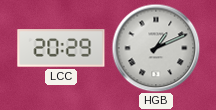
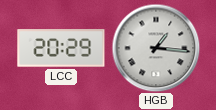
HGB: 1:11 -> 1:16 (156, 48)
